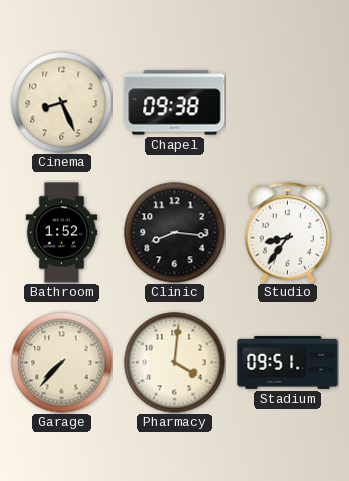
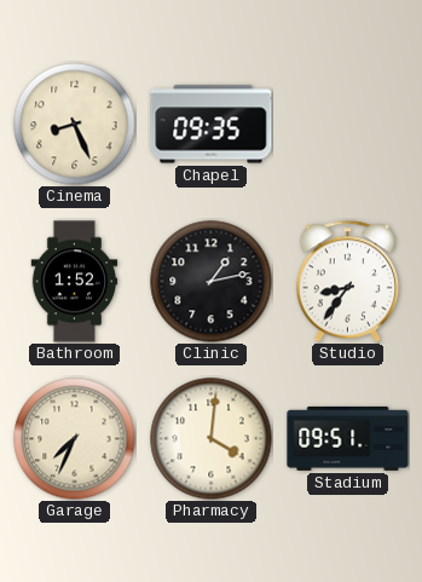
Chapel: 09:38 -> 09:35 (212, 125)
Clinic: 8:16 -> 1:13 (212, 282)
Garage: 7:37 -> 7:34 (75, 439)
